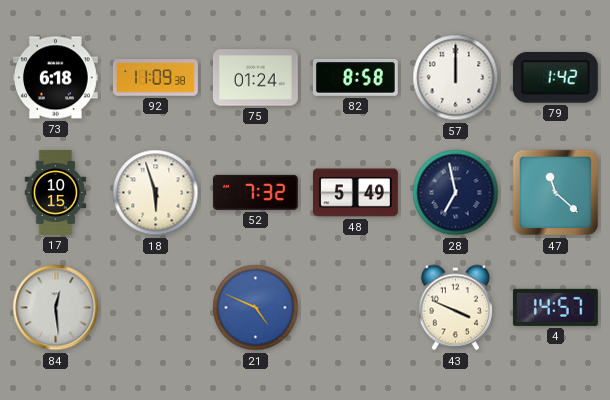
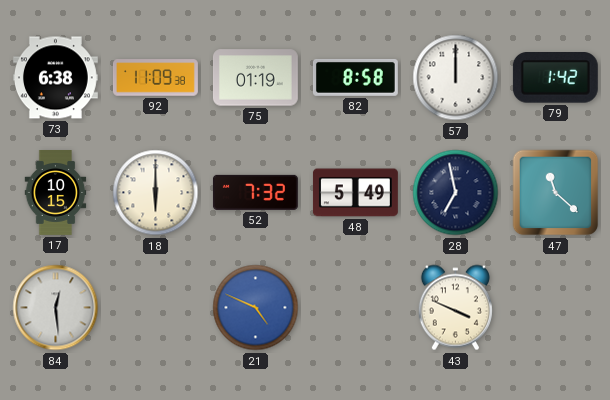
73: 6:18 -> 6:38 (55, 78)
75: 01:24 -> 01:19 (255, 78)
18: 5:57 -> 6:00 (156, 193)
4: 14:57 -> none (555, 307)
